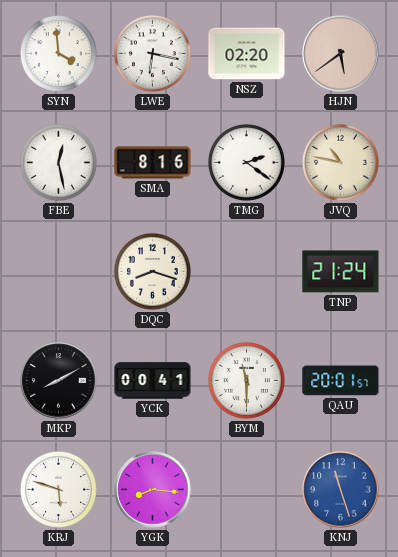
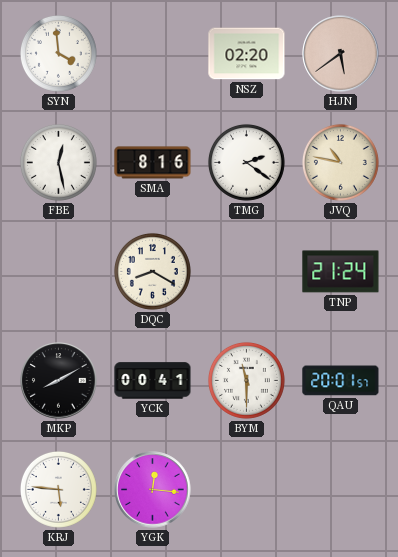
LWE: 6:17 -> none (152, 53)
DQC: 8:18 -> 8:20 (152, 271)
KRJ: 5:48 -> 5:46 (58, 489)
YGK: 8:16 -> 12:16 (153, 490)
KNJ: 11:27 -> none (341, 490)
